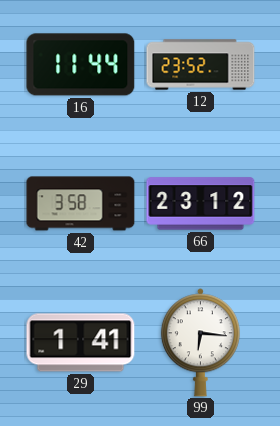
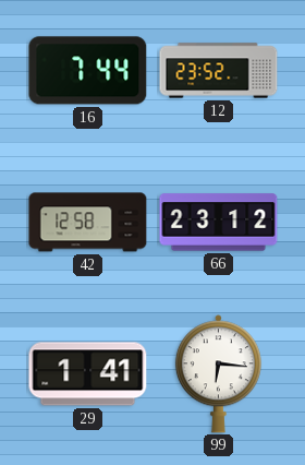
16: 11:44 -> 7:44 (88, 71)
42: 3:58 -> 12:58 (88, 223)
